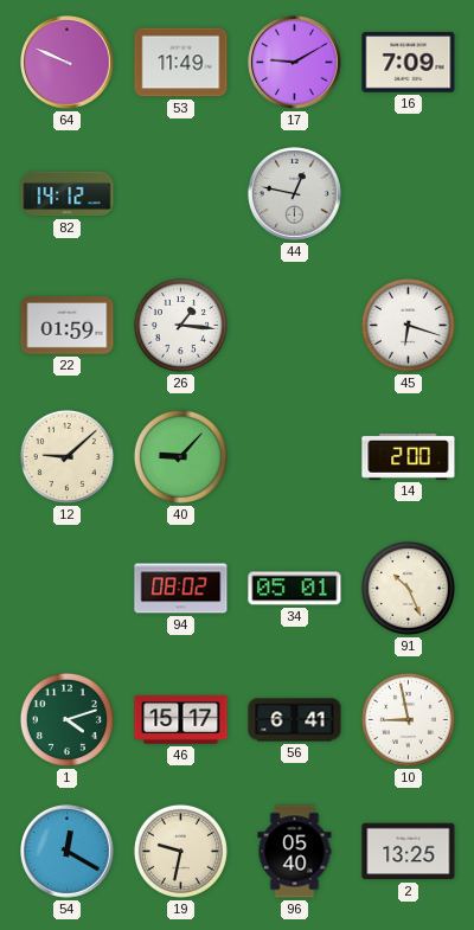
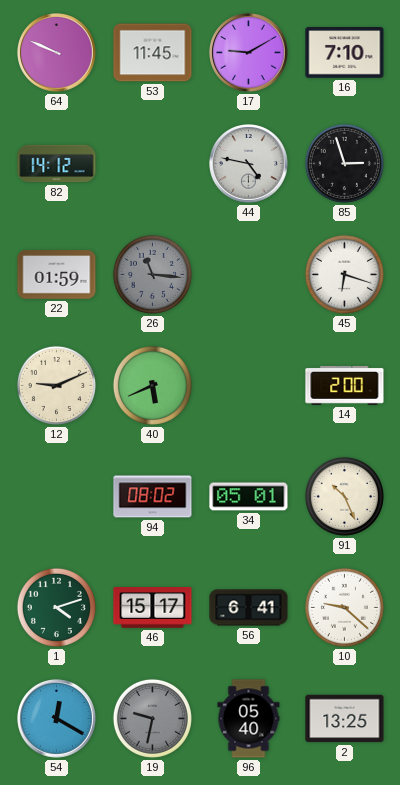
53: 11:49 -> 11:45 (153, 53)
16: 7:09 -> 7:10 (345, 53)
44: 12:47 -> 4:47 (249, 164)
85: none -> 2:57 (344, 163)
26: 1:16 -> 11:16 (152, 274)
26 dial: white -> grey (152, 274)
12: 9:08 -> 9:11 (56, 385)
40: 9:07 -> 5:41 (152, 385)
10: 8:58 -> 9:22 (344, 607)
19 dial: cream -> grey (152, 718)
